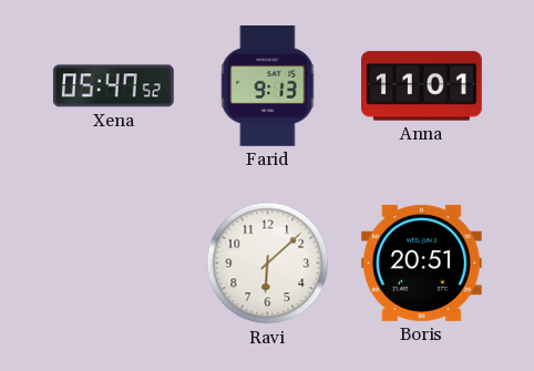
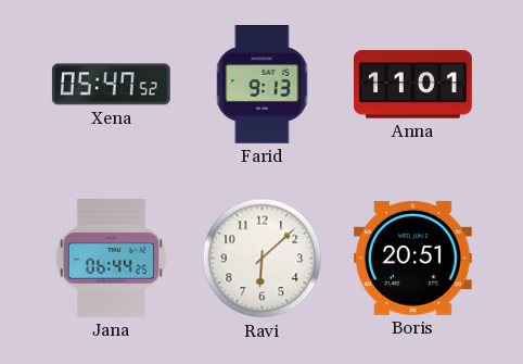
Jana: none -> 06:44 (111, 259)
